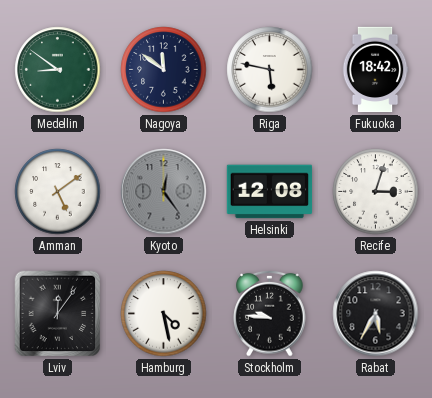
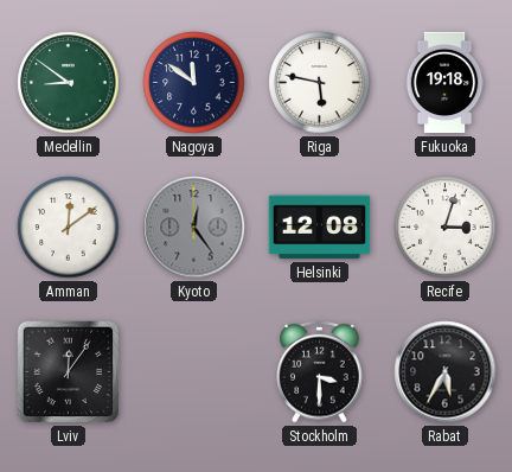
Fukuoka: 18:42 -> 19:18 (444, 83)
Amman: 5:09 -> 12:09 (69, 228)
Hamburg: 4:28 -> none (164, 314)
Stockholm: 9:46 -> 3:30 (320, 371)
